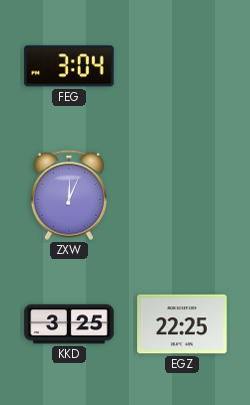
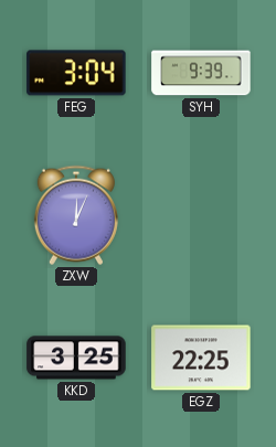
SYH: none -> 9:39 (201, 73)
